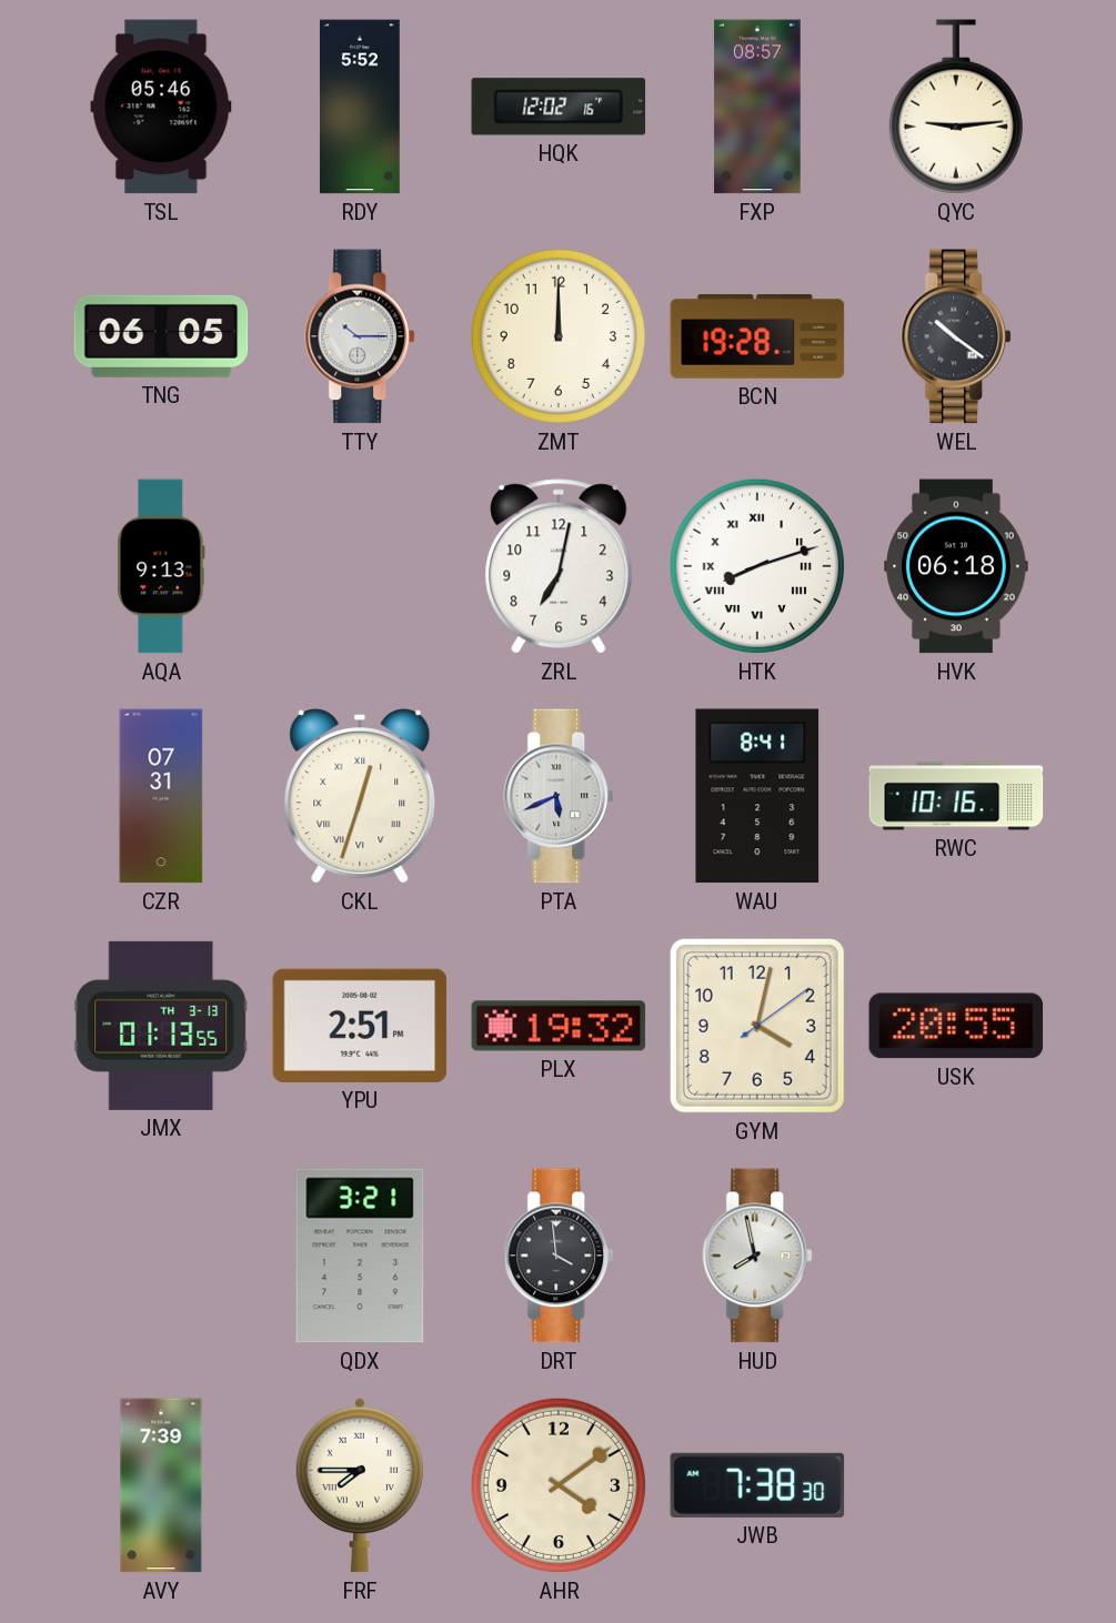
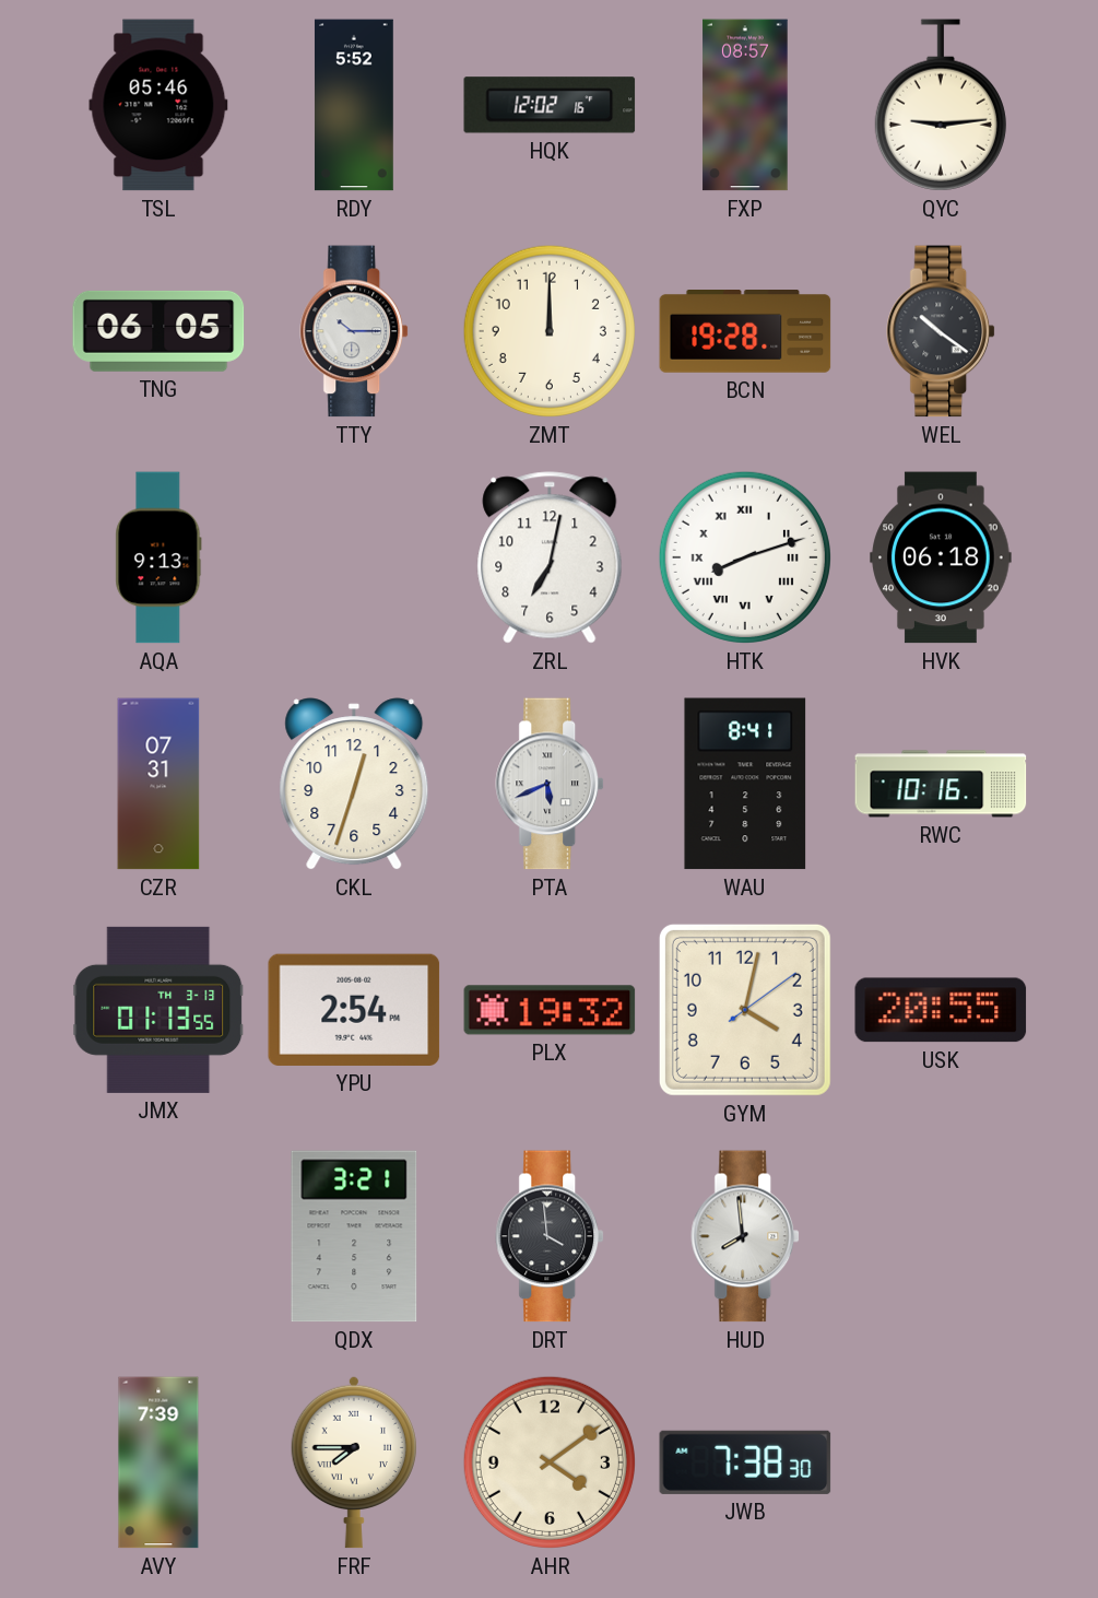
CKL numerals: Roman -> Arabic (354, 784)
YPU: 2:51 -> 2:54 (354, 1010)
HUD: 7:58 -> 7:59 (746, 1236)
